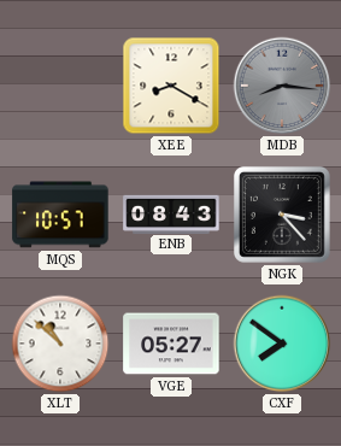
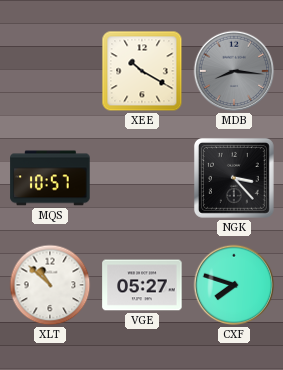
XEE: 8:20 -> 10:20 (142, 71)
ENB: 08:43 -> none (171, 213)
CXF: 7:51 -> 7:48 (234, 285)
